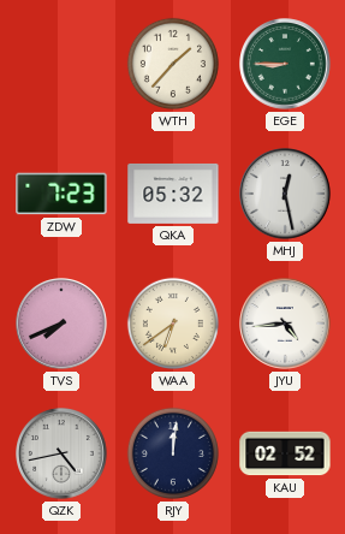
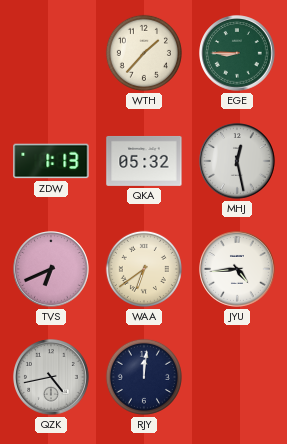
ZDW: 7:23 -> 1:13 (51, 161)
TVS: 7:41 -> 6:41 (51, 269)
KAU: 02:52 -> none (285, 453)
